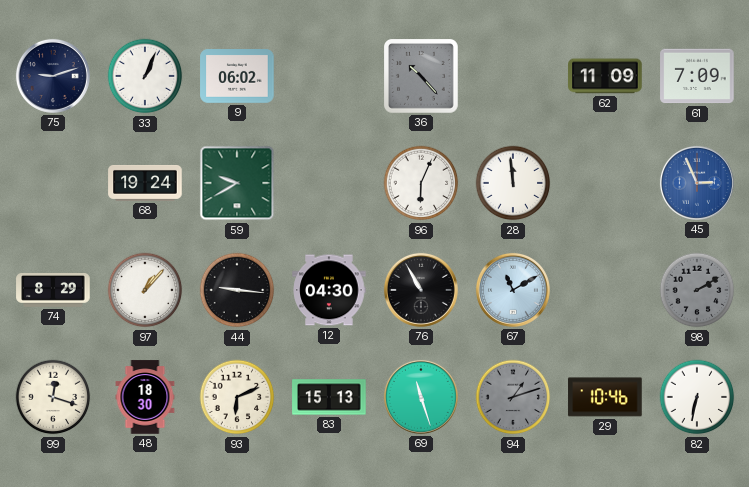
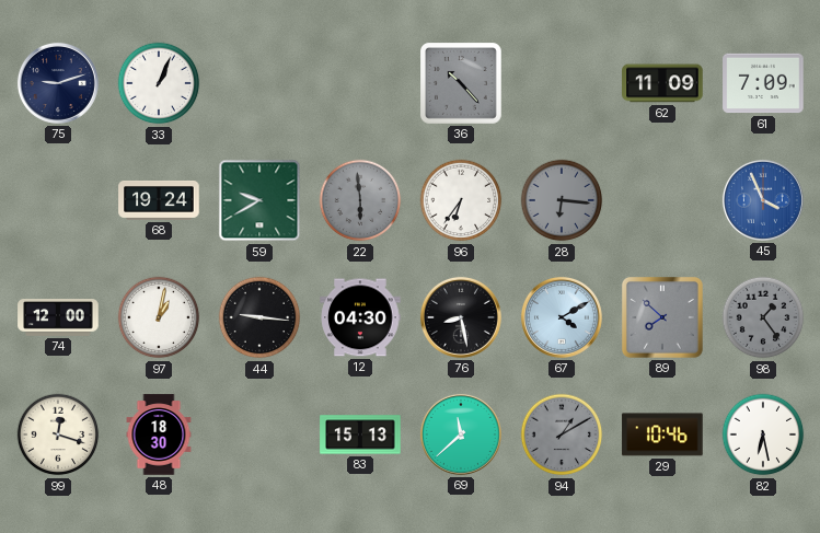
9: 06:02 -> none (237, 77)
22: none -> 5:59 (360, 200)
96: 6:04 -> 6:36 (461, 200)
28: 11:59 -> 6:16 (562, 200)
28 dial: white -> grey (562, 200)
45: 2:56 -> 3:56 (763, 200)
74: 8:29 -> 12:00 (58, 318)
97: 1:07 -> 1:02 (159, 317)
76: 10:55 -> 8:28 (461, 317)
67: 11:10 -> 4:10 (562, 317)
89: none -> 7:52 (662, 317)
98: 2:10 -> 1:24 (763, 317)
93: 6:11 -> none (237, 397)
69: 11:27 -> 11:38 (461, 434)
94: 1:12 -> 1:10 (562, 434)
82: 6:32 -> 6:28 (763, 434)
